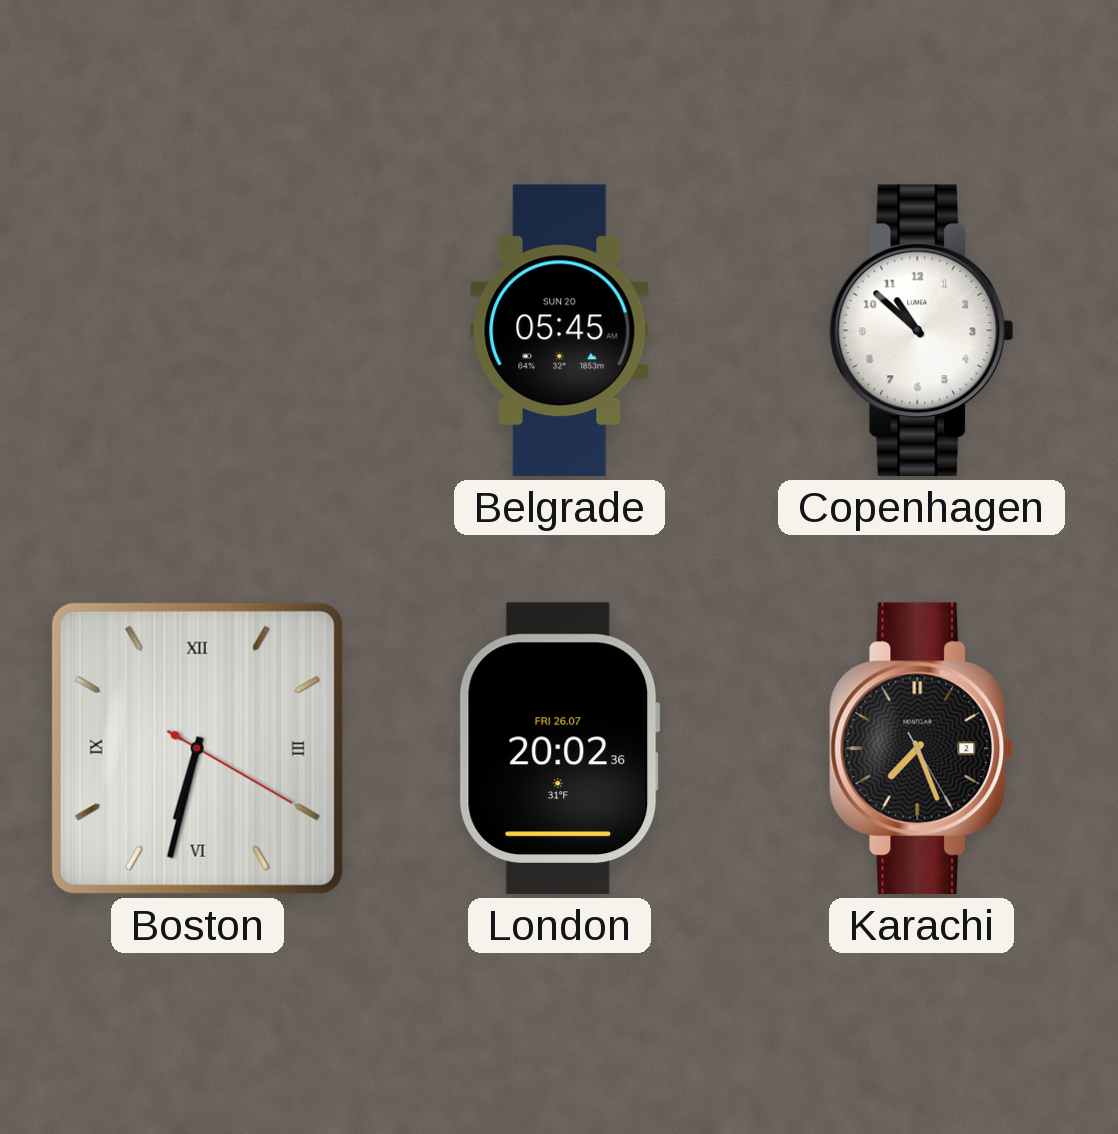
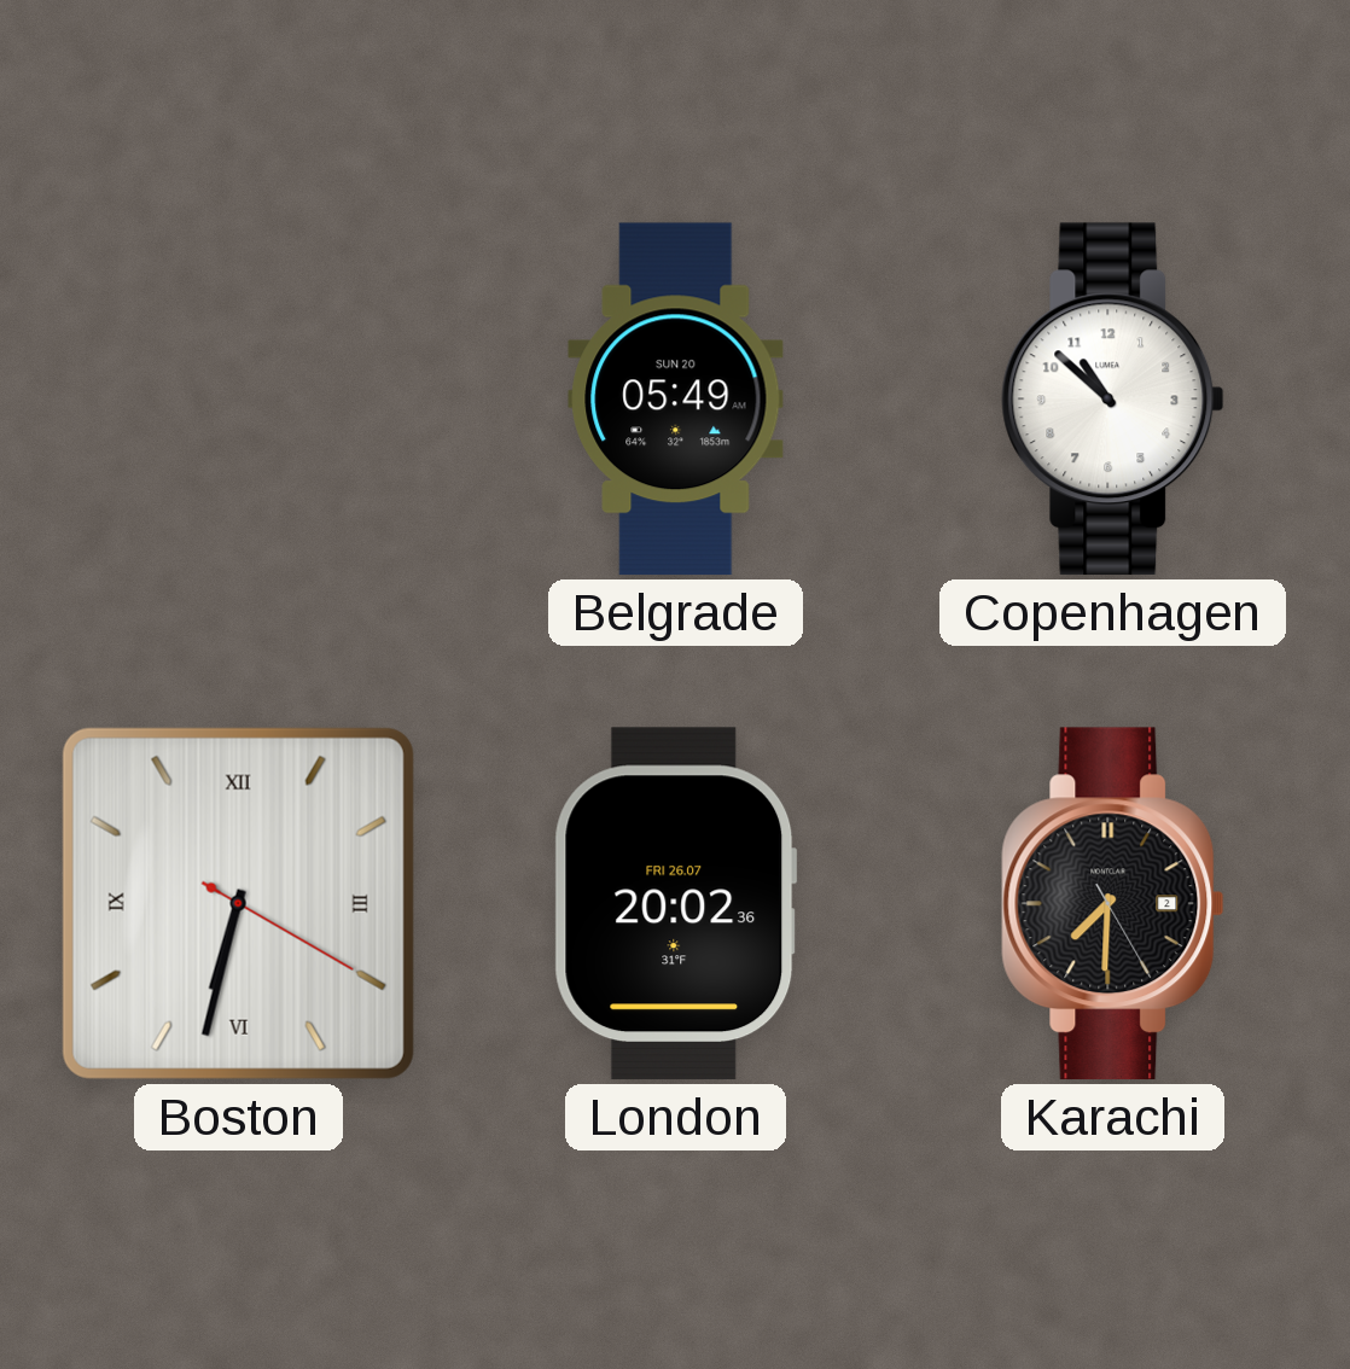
Belgrade: 05:45 -> 05:49 (676, 400)
Karachi: 7:26 -> 7:30 (1113, 904)
